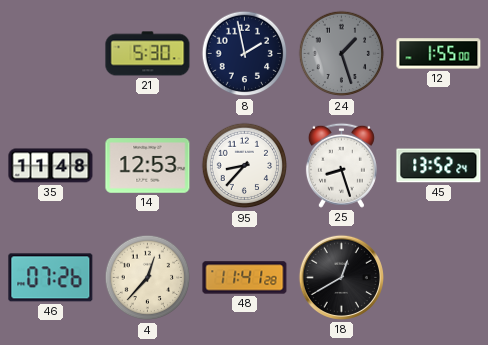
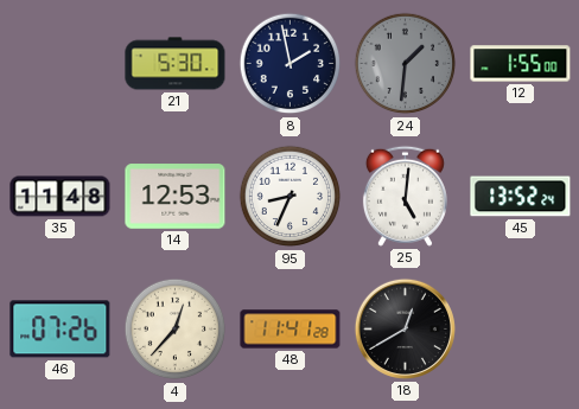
24: 1:27 -> 1:31 (406, 64)
95: 8:37 -> 8:34 (291, 197)
25: 8:27 -> 5:01 (405, 196)
